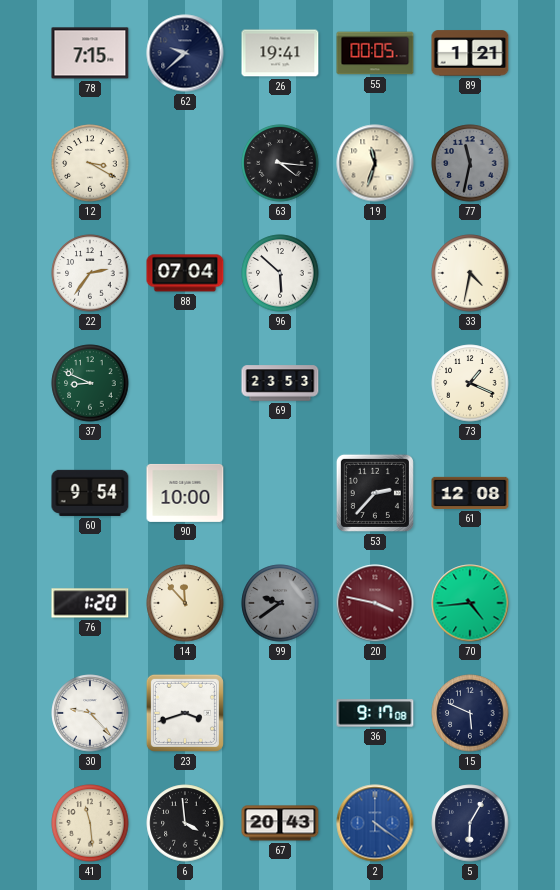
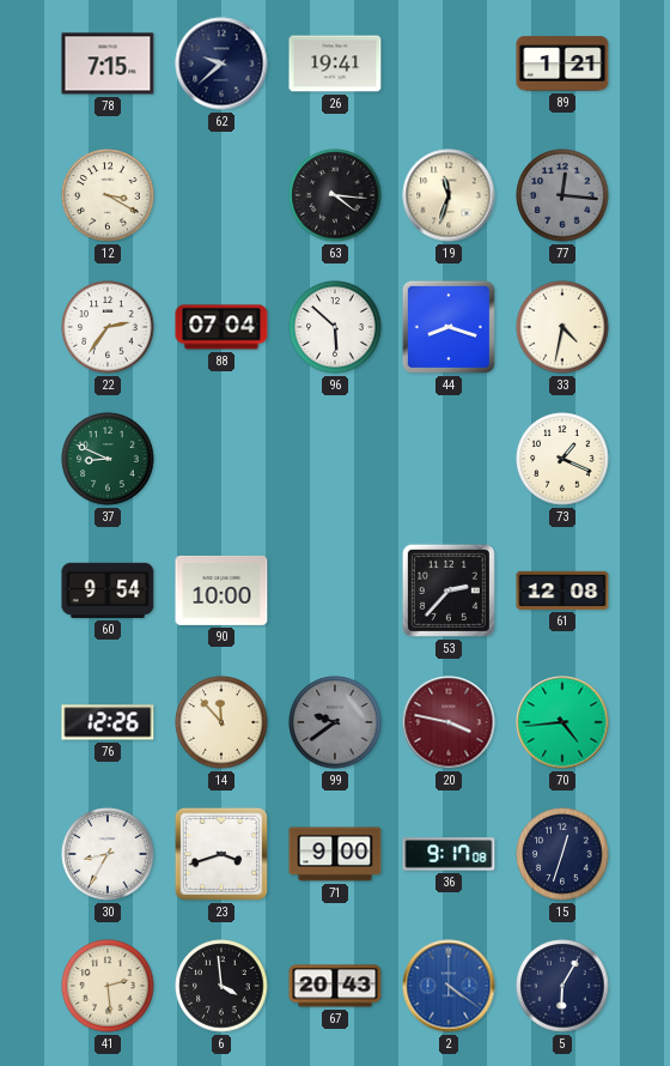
55: 00:05 -> none (375, 53)
77: 11:32 -> 12:16 (562, 195)
44: none -> 8:18 (449, 327)
69: 23:53 -> none (280, 383)
76: 1:20 -> 12:26 (108, 722)
30: 9:23 -> 8:35 (108, 854)
71: none -> 9:00 (335, 854)
15: 5:49 -> 12:33 (562, 854)
41: 11:29 -> 2:29 (108, 986)
